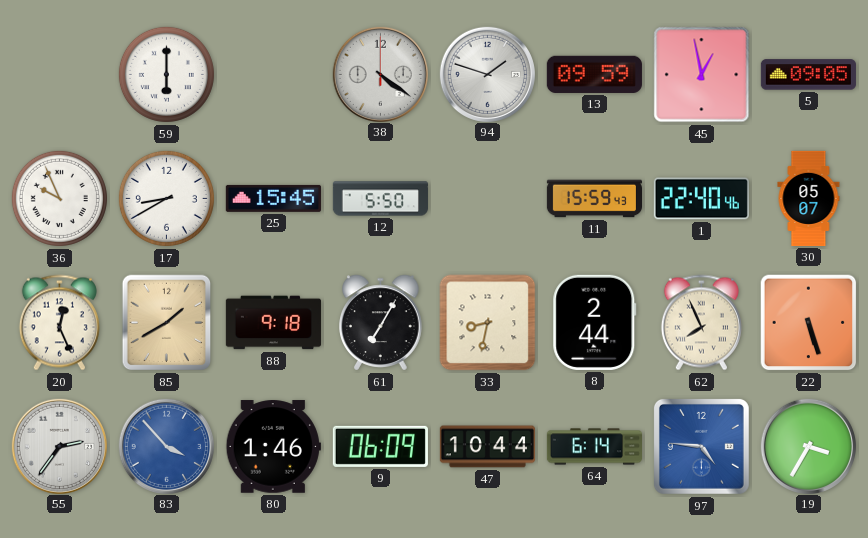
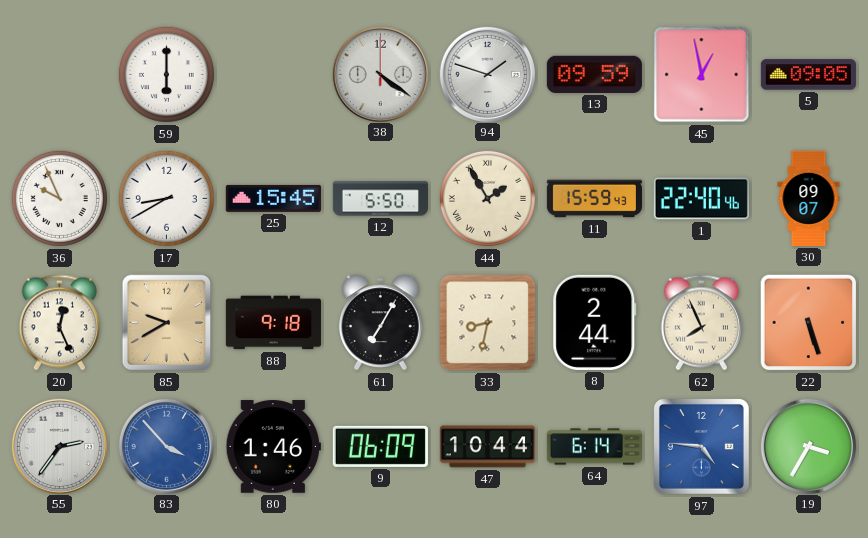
44: none -> 1:55 (487, 198)
30: 05:07 -> 09:07 (809, 198)
85: 1:40 -> 9:40 (167, 323)
